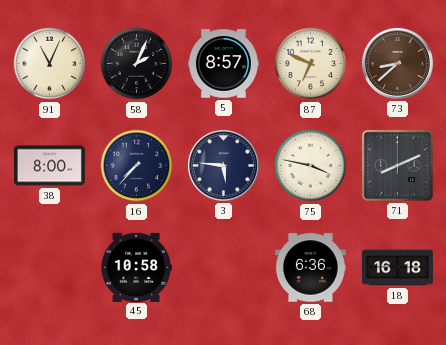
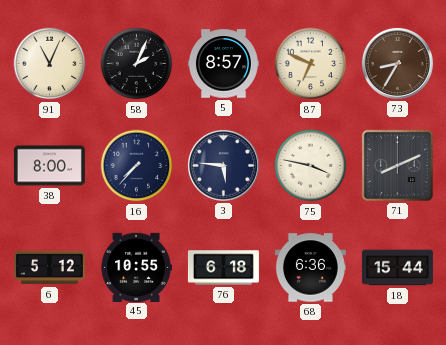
73: 8:38 -> 8:35 (397, 63)
6: none -> 5:12 (49, 268)
45: 10:58 -> 10:55 (136, 267)
76: none -> 6:18 (223, 268)
18: 16:18 -> 15:44 (397, 268)
